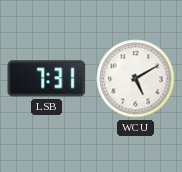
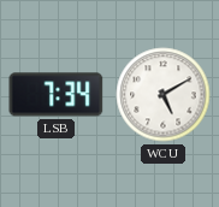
LSB: 7:31 -> 7:34 (57, 95)
